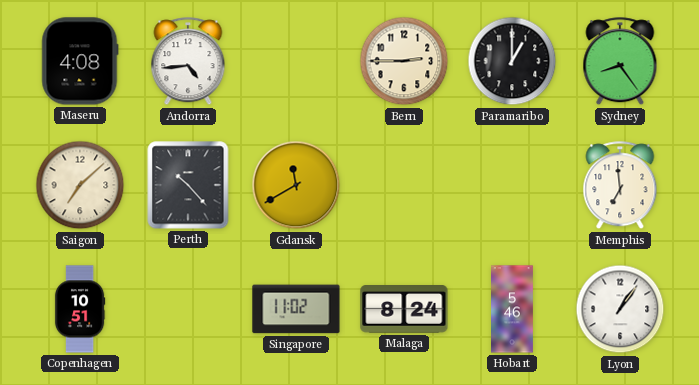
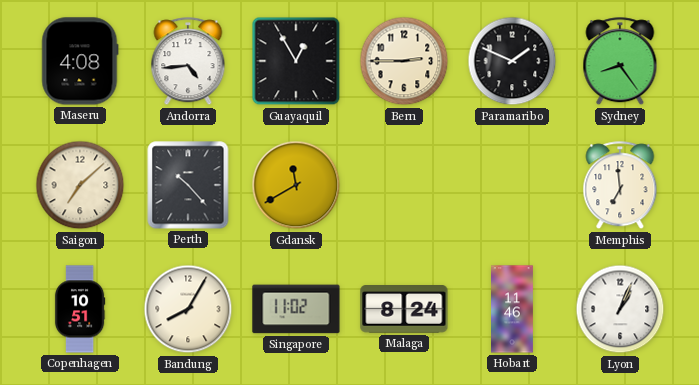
Guayaquil: none -> 12:55 (296, 61)
Paramaribo: 1:00 -> 1:49 (512, 61)
Bandung: none -> 8:05 (188, 309)
Hobart: 5:46 -> 11:46 (513, 309)
Lyon: 1:06 -> 1:04 (620, 309)
